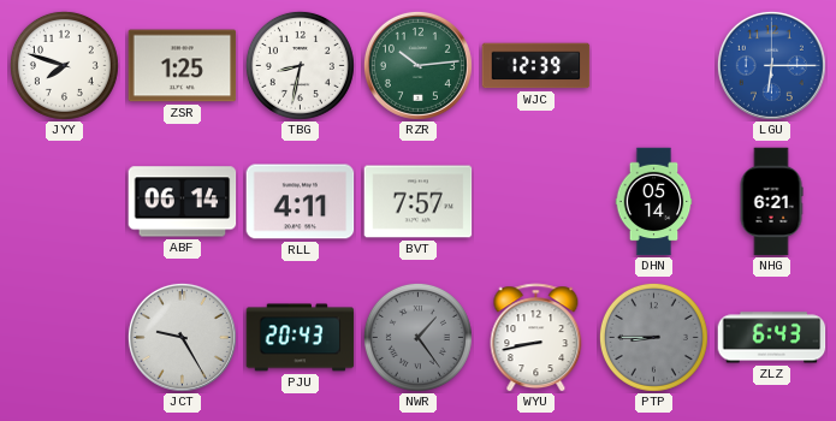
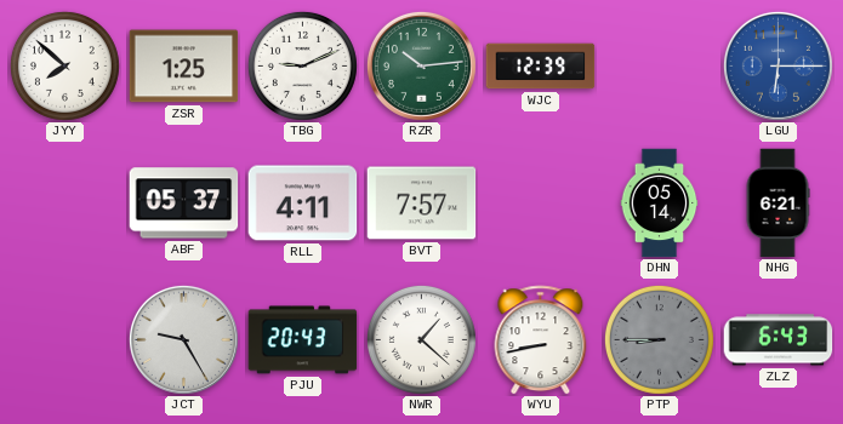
JYY: 7:48 -> 7:52 (64, 65)
TBG: 8:32 -> 9:11 (302, 65)
ABF: 06:14 -> 05:37 (184, 204)
NWR: 1:24 -> 1:22 (421, 339)
NWR dial: grey -> white (421, 339)
